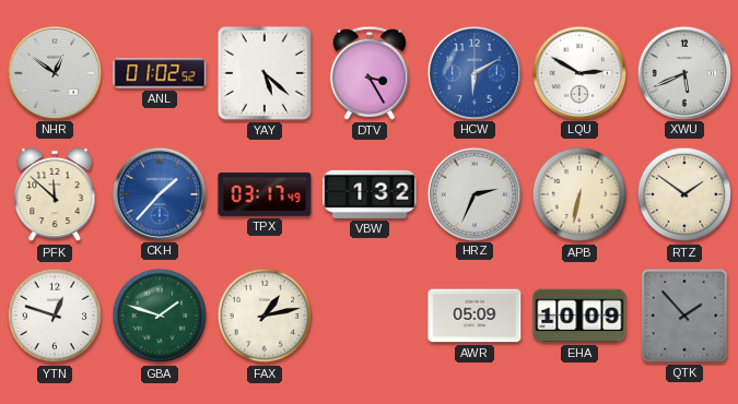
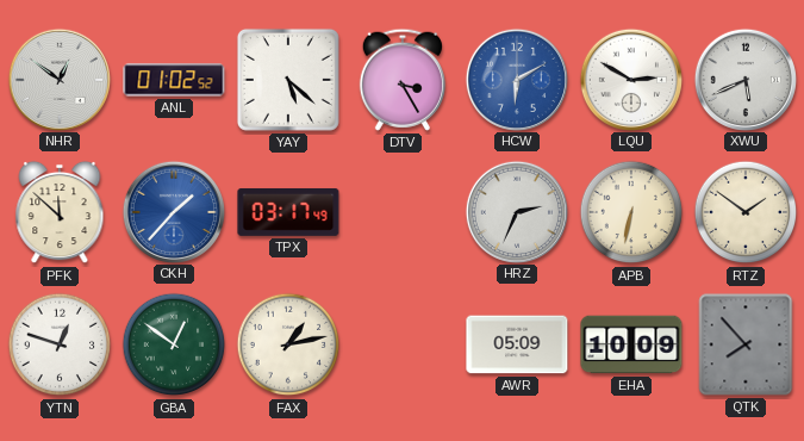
VBW: 1:32 -> none (370, 194)
GBA: 1:48 -> 12:51 (174, 344)
QTK: 1:53 -> 7:53 (746, 344)
